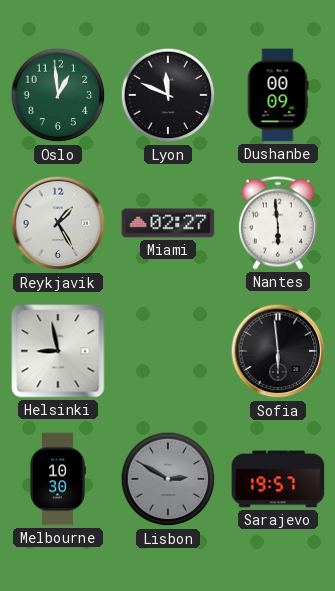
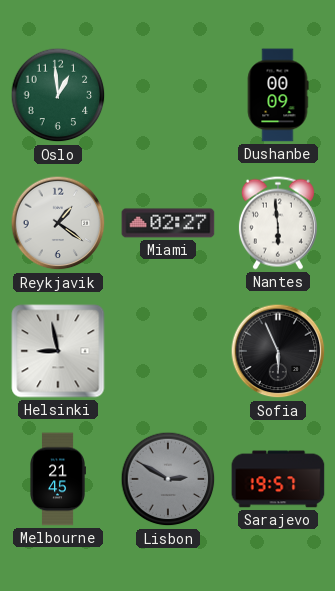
Lyon: 11:49 -> none (168, 95)
Reykjavik: 1:25 -> 1:21 (58, 223)
Sofia: 5:59 -> 5:56 (278, 351)
Melbourne: 10:30 -> 21:45 (58, 479)
